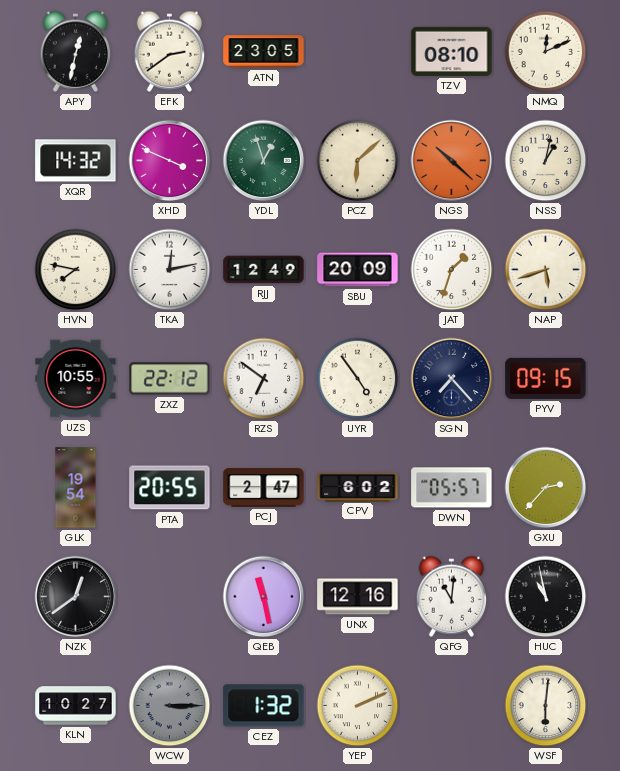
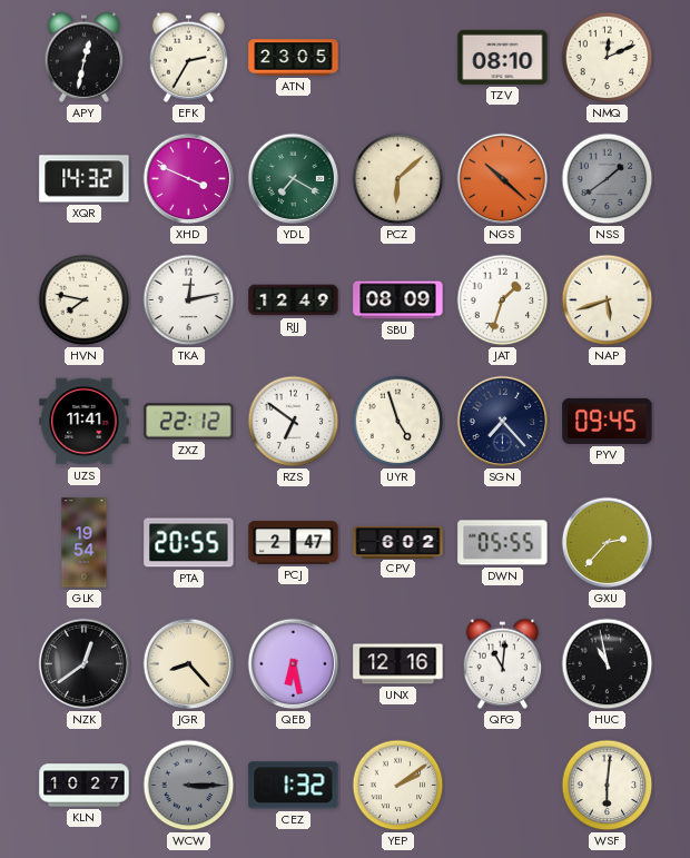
EFK: 2:39 -> 2:35 (189, 57)
YDL: 12:57 -> 7:20 (294, 179)
NSS: 1:02 -> 1:39 (608, 179)
NSS dial: cream -> grey (608, 179)
SBU: 20:09 -> 08:09 (398, 300)
UZS: 10:55 -> 11:41 (85, 422)
UYR: 4:54 -> 4:57 (398, 422)
PYV: 09:15 -> 09:45 (608, 421)
DWN: 05:57 -> 05:55 (503, 543)
JGR: none -> 8:23 (189, 664)
QEB: 11:28 -> 6:28 (294, 664)
YEP: 2:11 -> 2:09 (398, 786)
